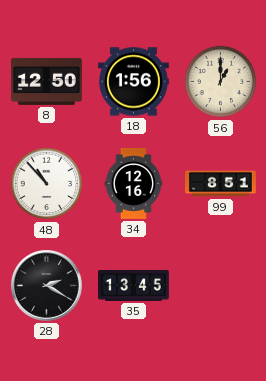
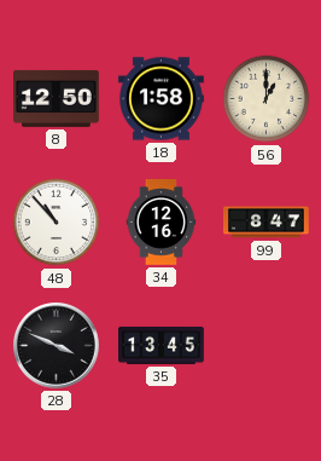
18: 1:56 -> 1:58 (162, 99)
99: 8:51 -> 8:47 (267, 223)
28: 2:20 -> 3:49 (57, 346)
